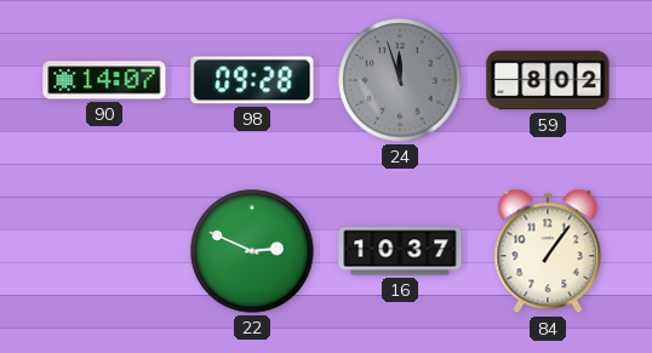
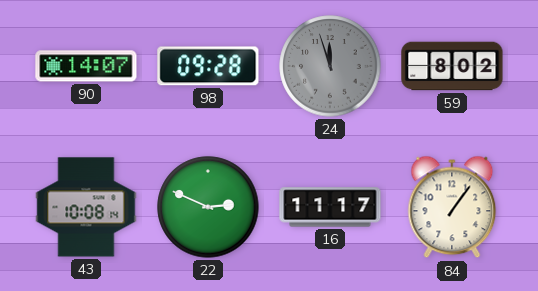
43: none -> 10:08 (86, 207)
16: 10:37 -> 11:17 (330, 207)
